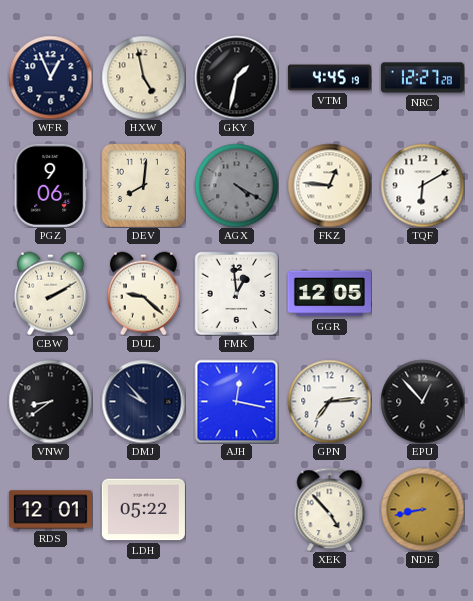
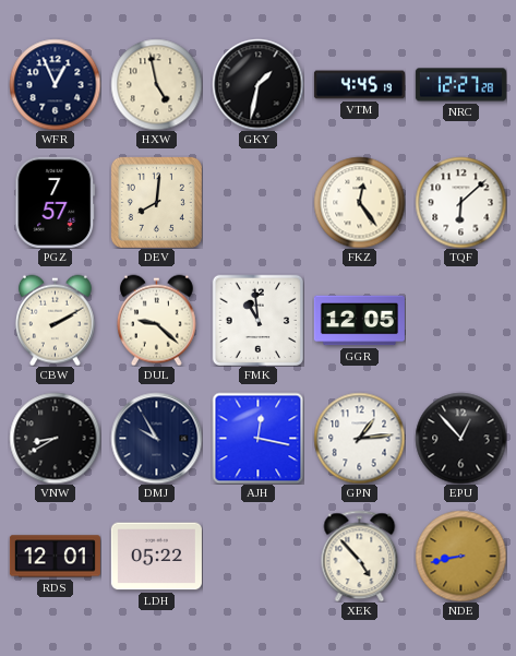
PGZ: 9:06 -> 7:57 (56, 202)
AGX: 4:20 -> none (236, 185)
FKZ: 12:46 -> 12:24 (359, 202)
TQF: 6:10 -> 6:08 (460, 202)
FMK: 12:59 -> 10:59 (257, 320)
VNW: 8:39 -> 8:40 (55, 438)
DMJ: 9:53 -> 9:55 (156, 438)
GPN: 7:14 -> 1:14 (359, 438)
